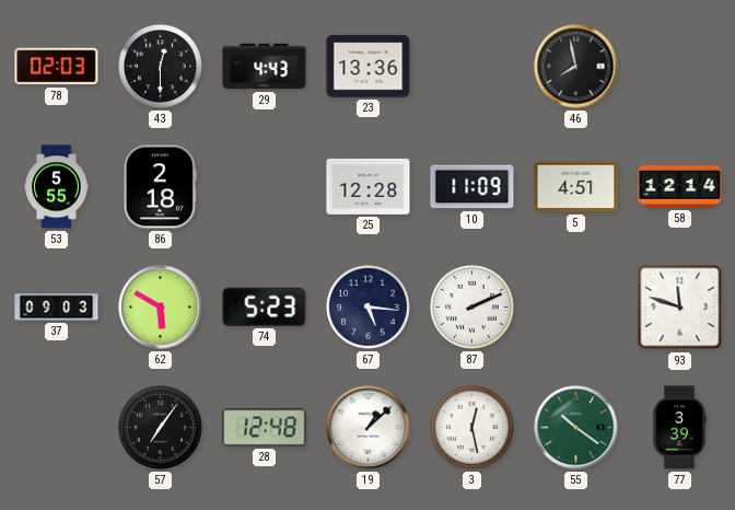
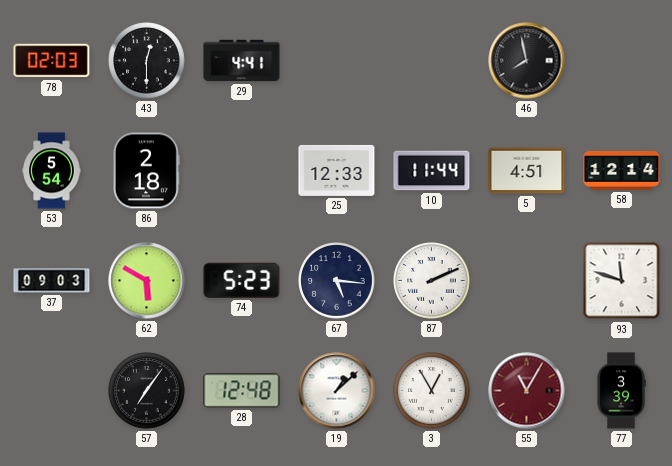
29: 4:43 -> 4:41 (242, 61)
23: 13:36 -> none (369, 67)
53: 5:55 -> 5:54 (52, 171)
25: 12:28 -> 12:33 (337, 170)
10: 11:09 -> 11:44 (432, 171)
3: 12:28 -> 12:55 (432, 391)
55: 10:21 -> 11:05 (527, 391)
55 dial: green -> burgundy (527, 391)
